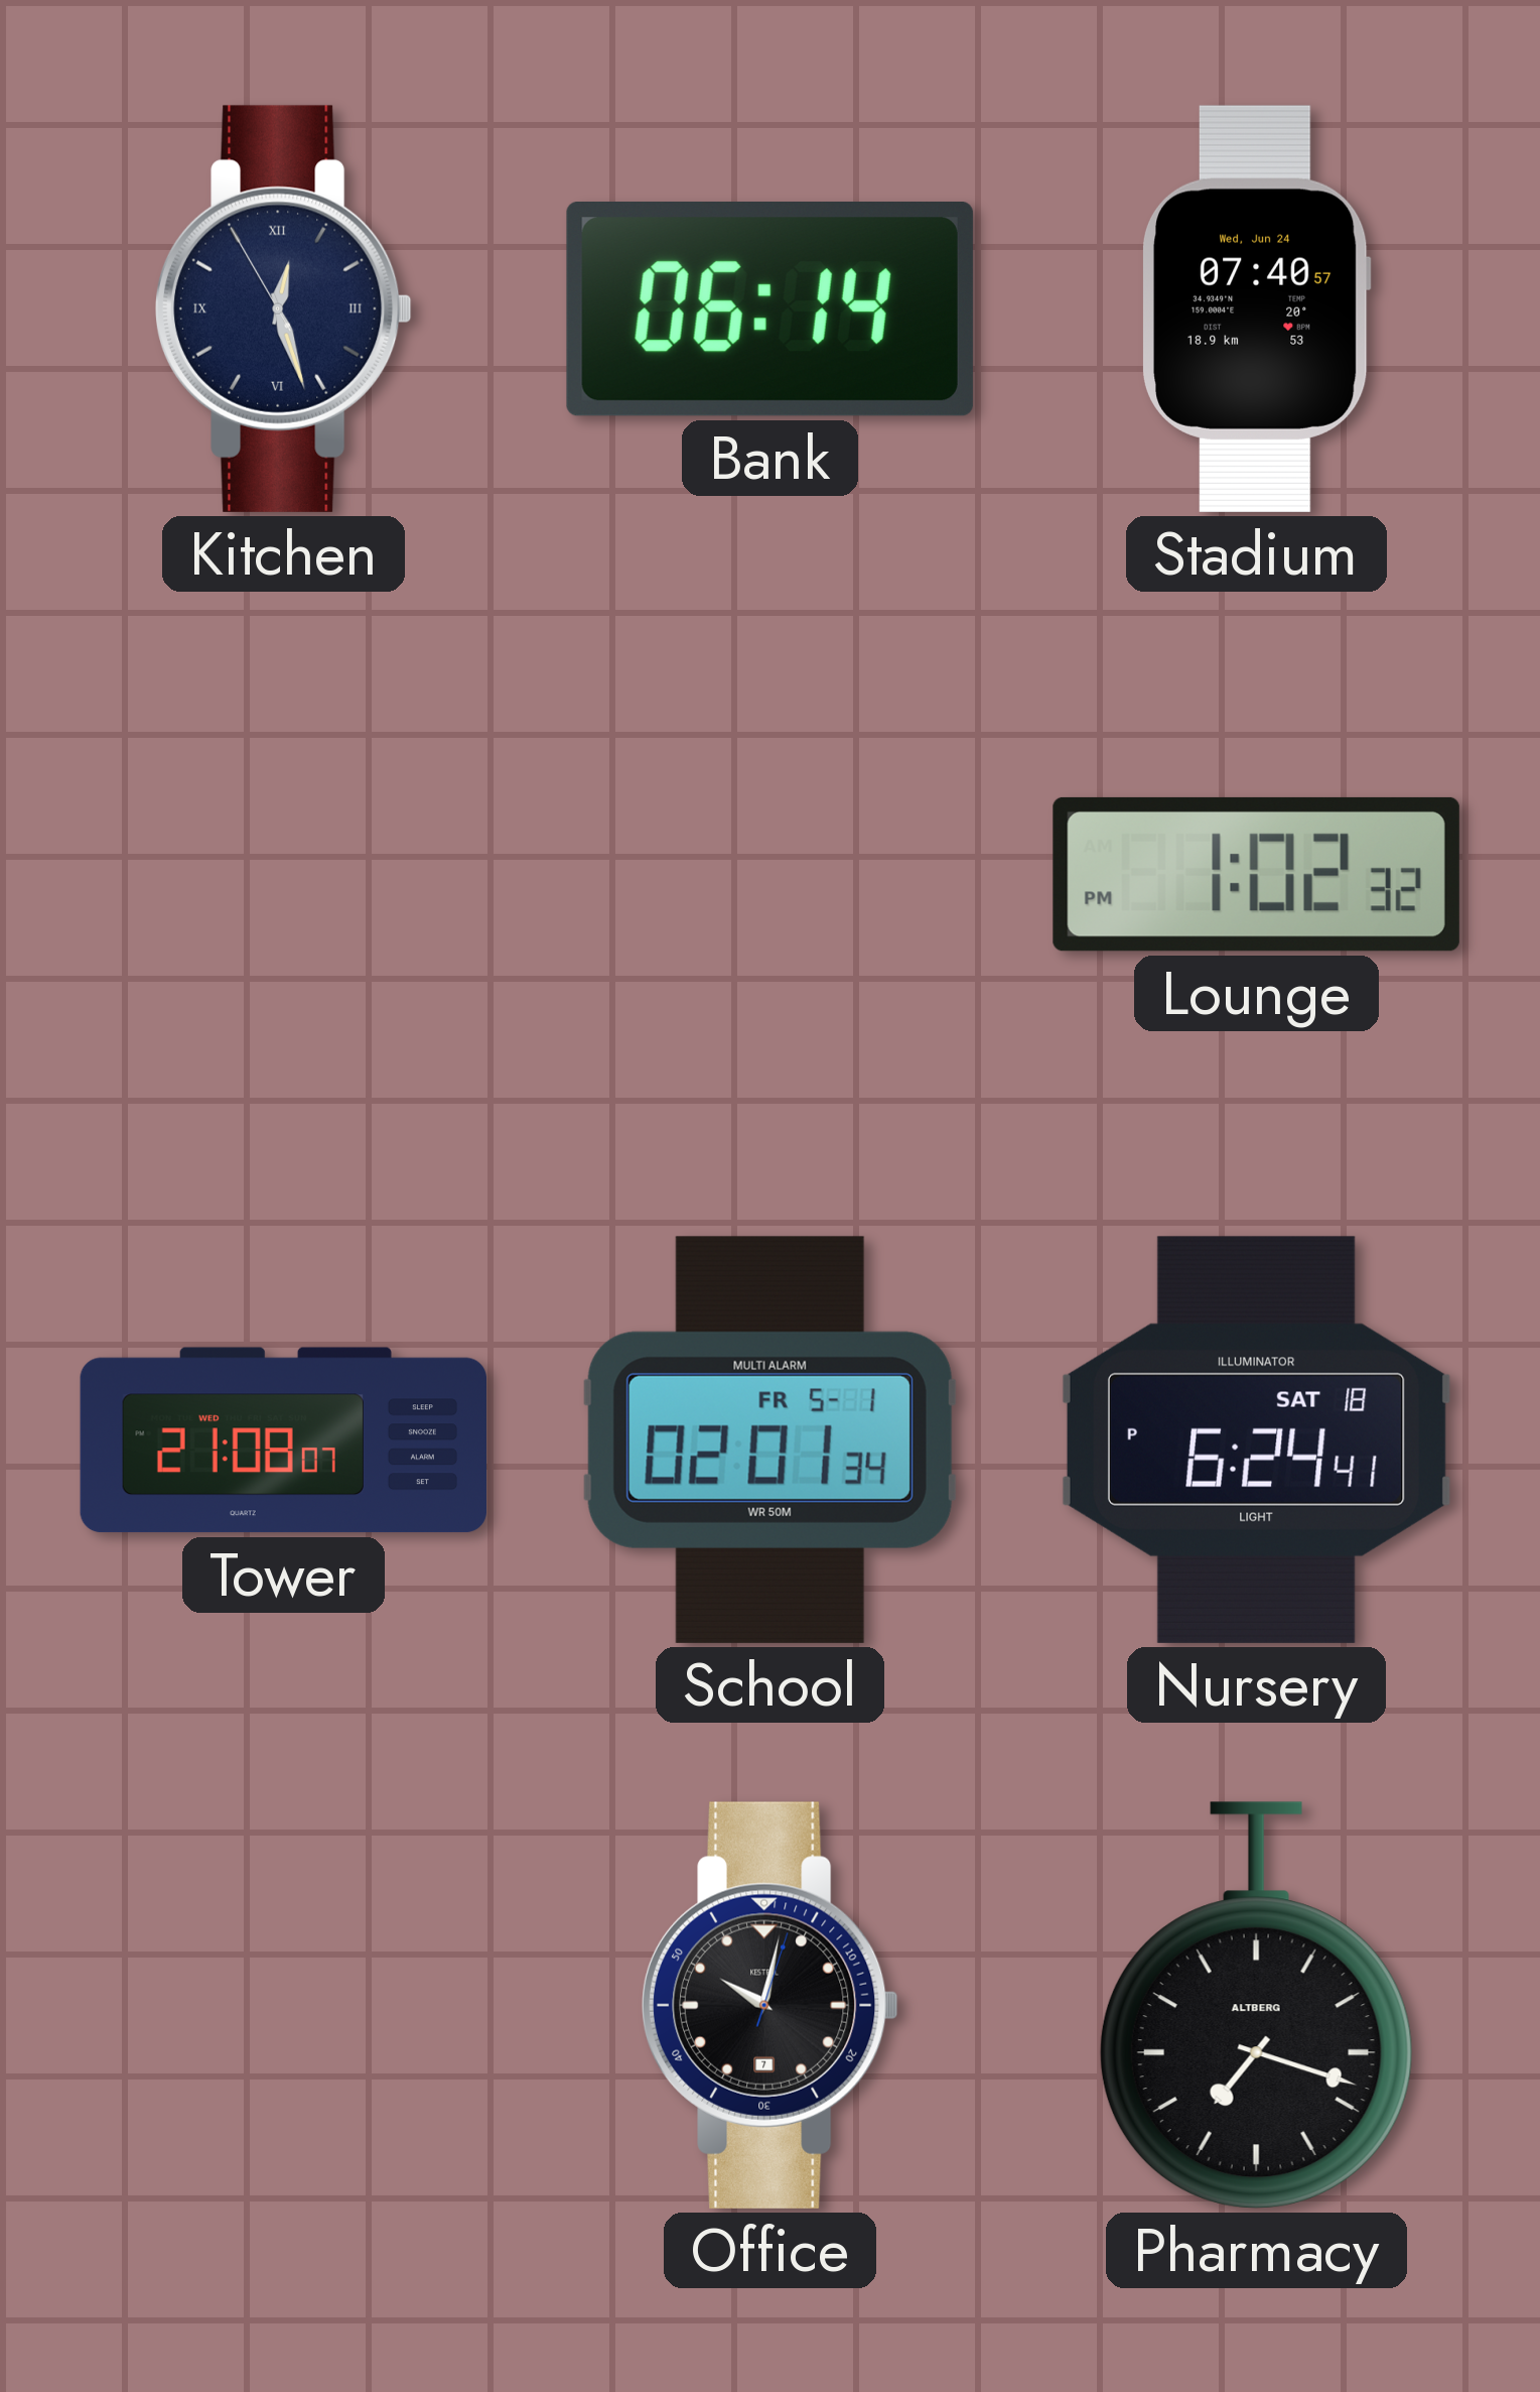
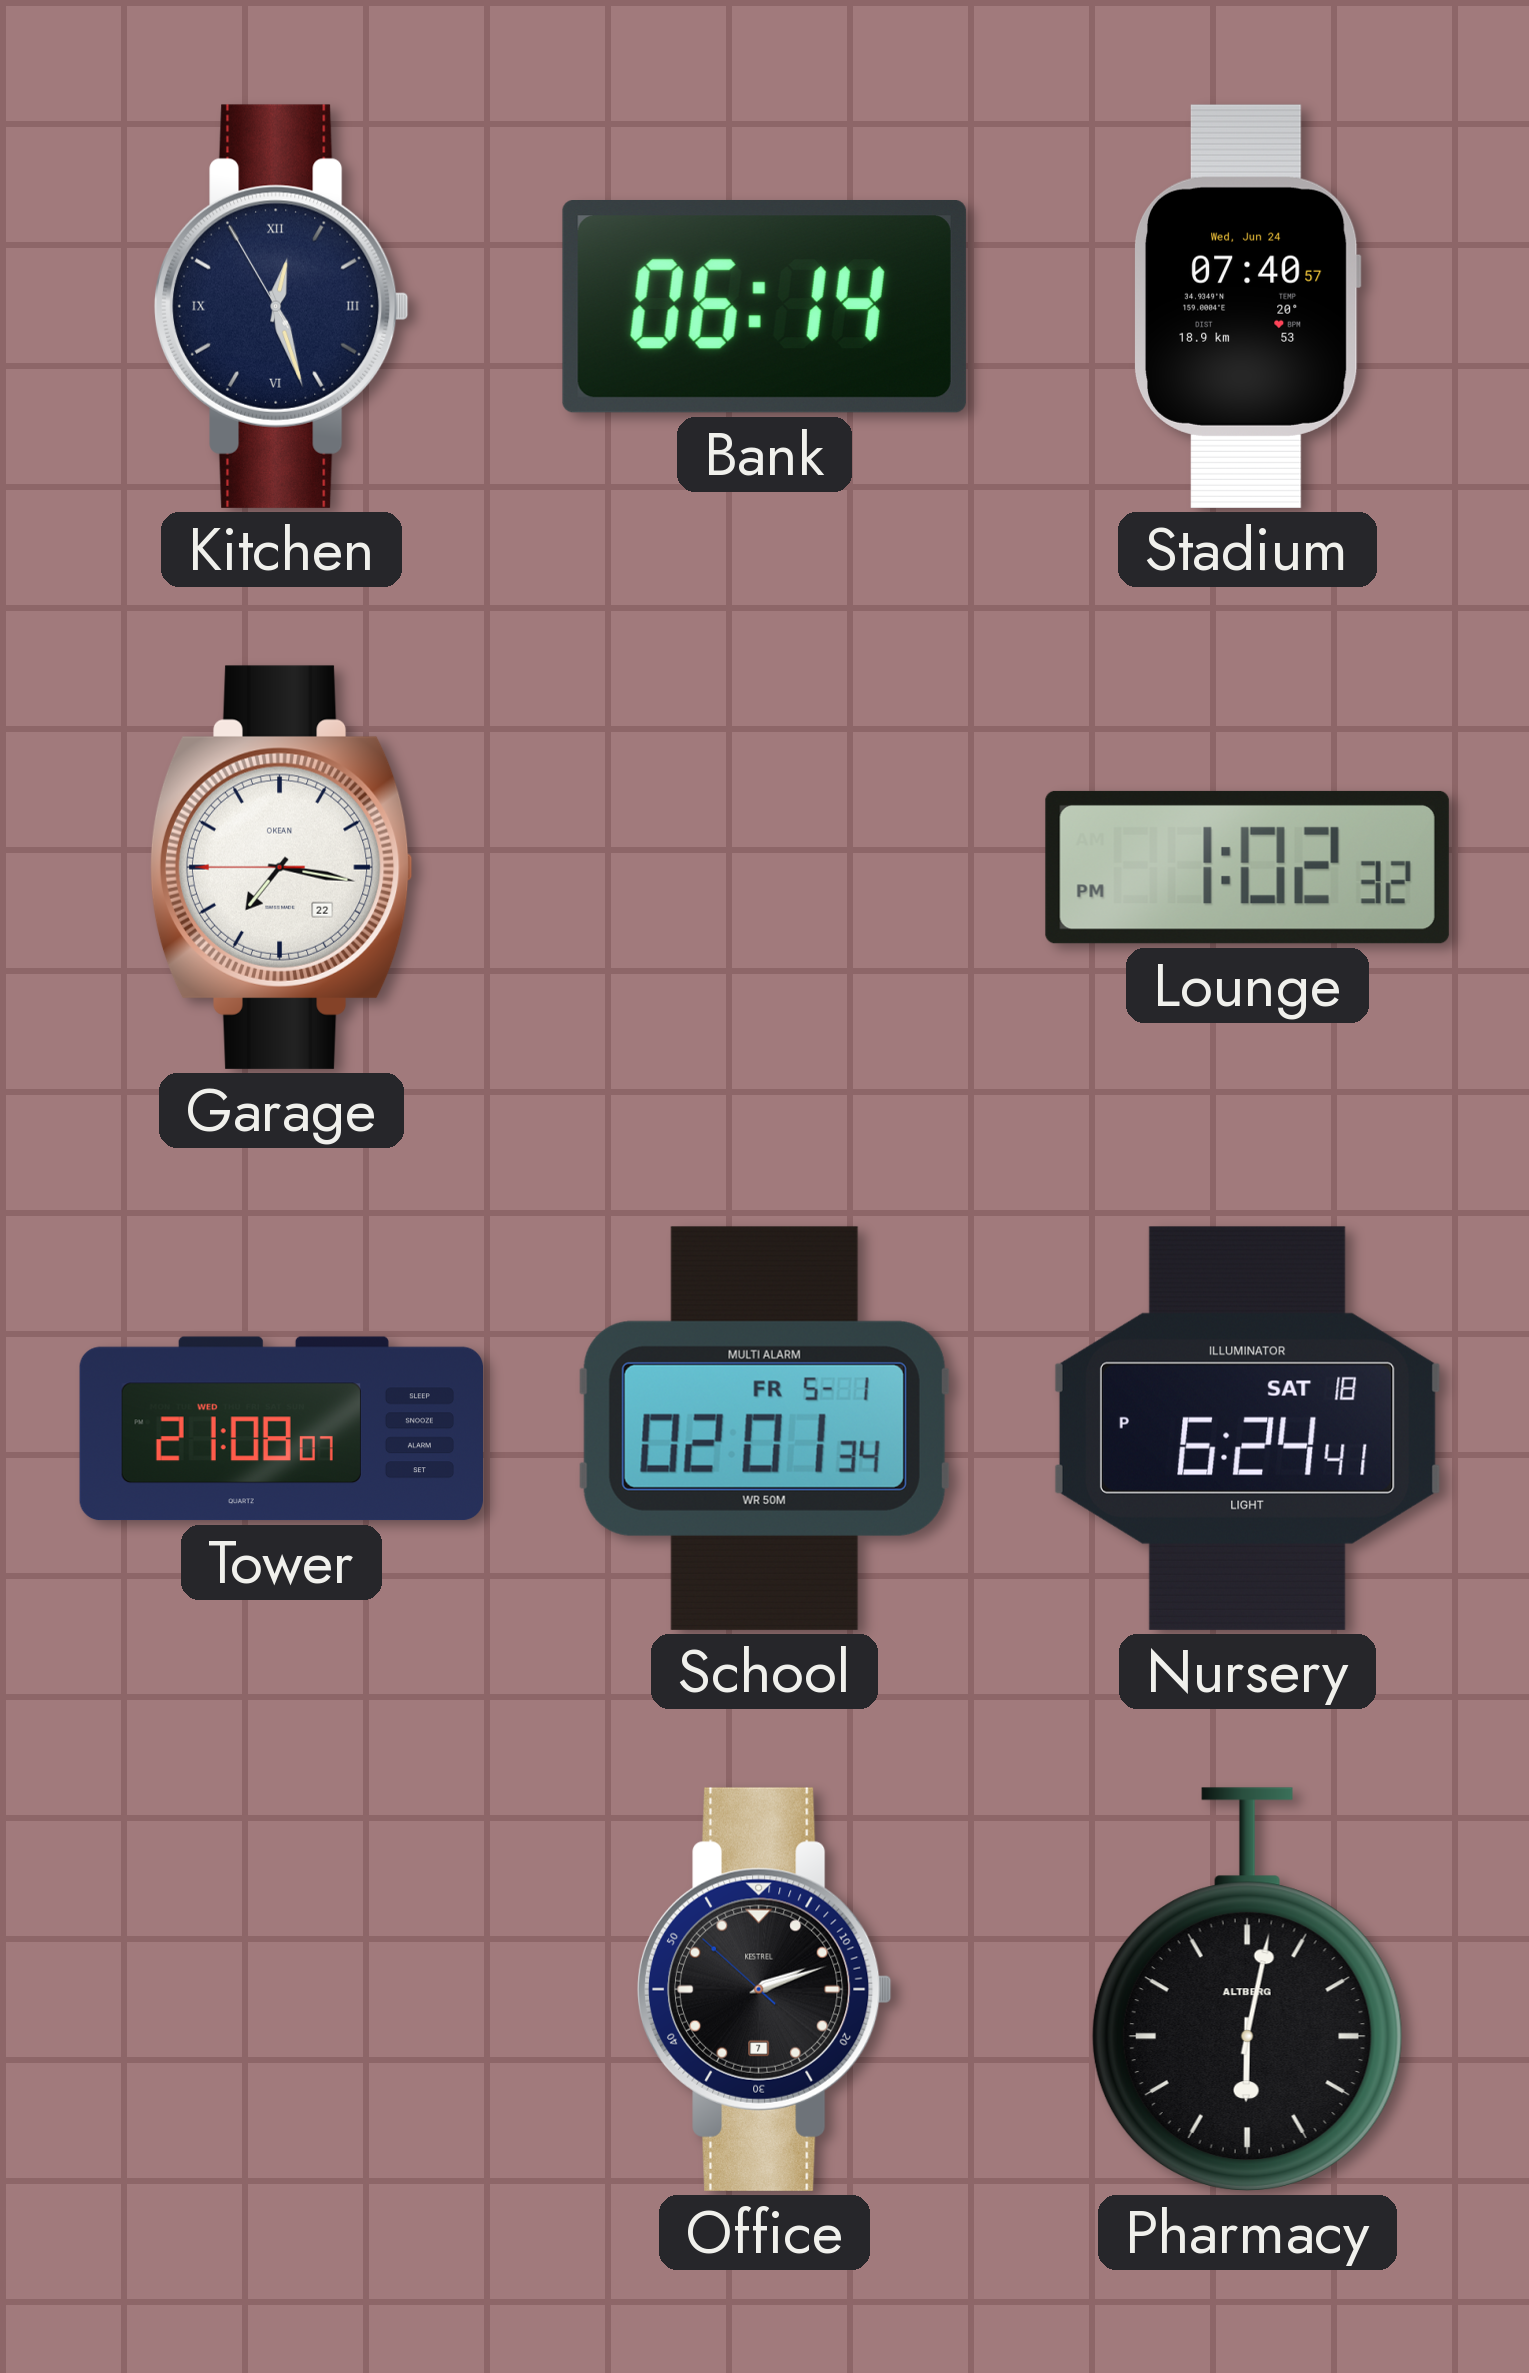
Garage: none -> 7:16 (281, 867)
Office: 10:02 -> 2:11 (764, 1989)
Pharmacy: 7:18 -> 6:02 (1247, 1989)
